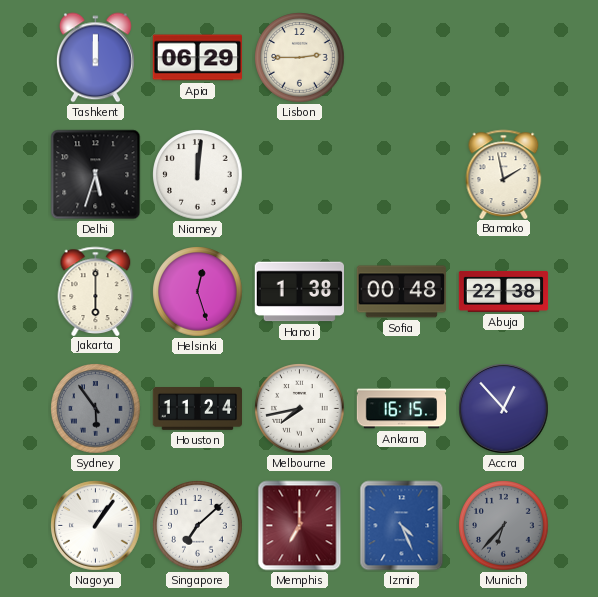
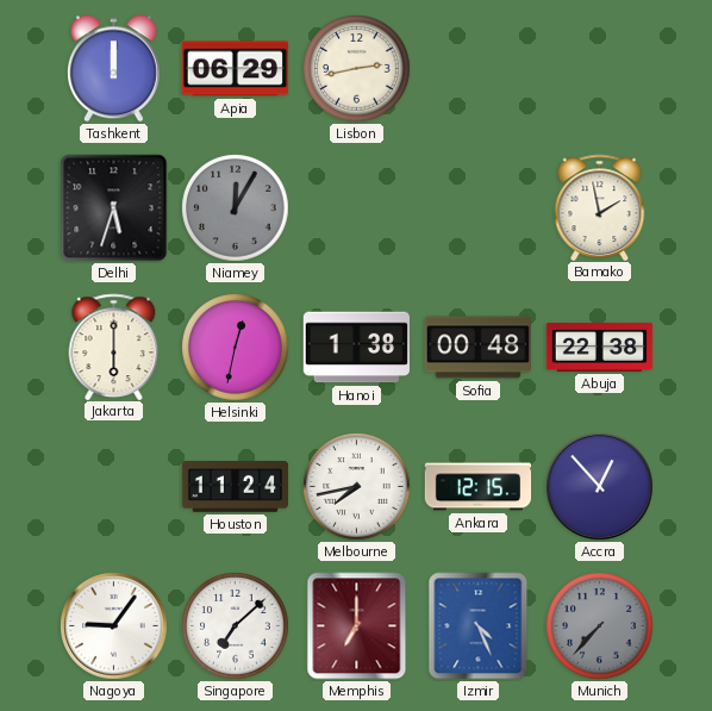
Lisbon: 2:45 -> 2:43 (357, 69)
Niamey: 12:01 -> 12:05 (236, 208)
Niamey dial: white -> grey (236, 208)
Helsinki: 12:27 -> 12:32 (236, 348)
Sydney: 5:54 -> none (96, 409)
Ankara: 16:15 -> 12:15 (479, 487)
Nagoya: 1:06 -> 9:06 (114, 626)
Munich: 6:37 -> 7:37 (600, 626)
